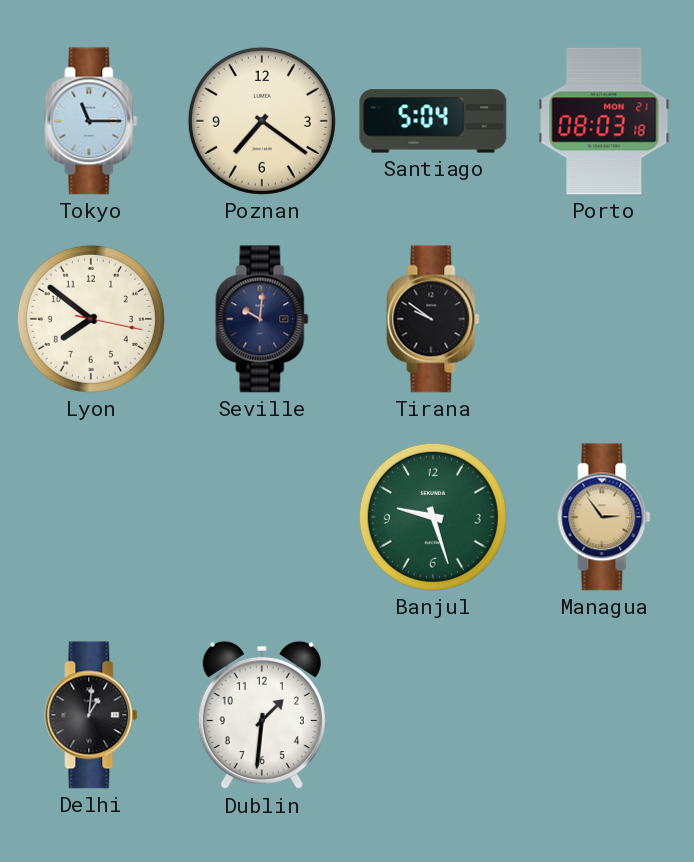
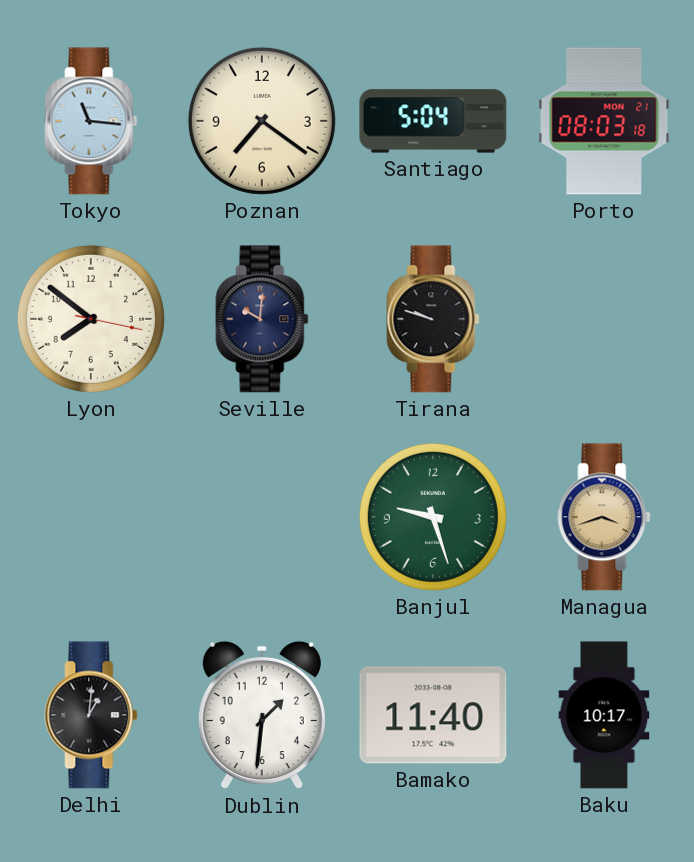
Tokyo: 11:15 -> 11:16 (91, 121)
Tirana: 9:51 -> 9:48 (433, 319)
Managua: 2:54 -> 3:42 (604, 517)
Bamako: none -> 11:40 (433, 715)
Baku: none -> 10:17 (604, 715)
